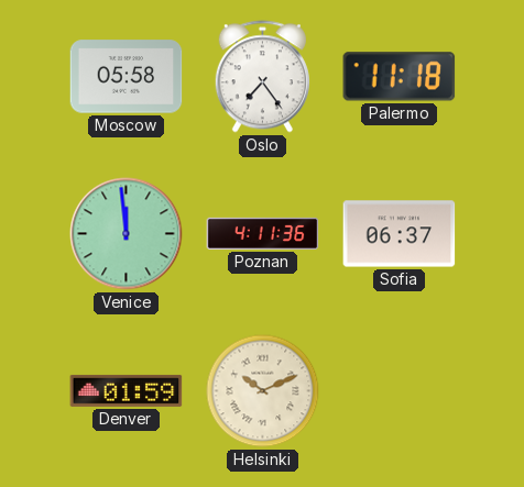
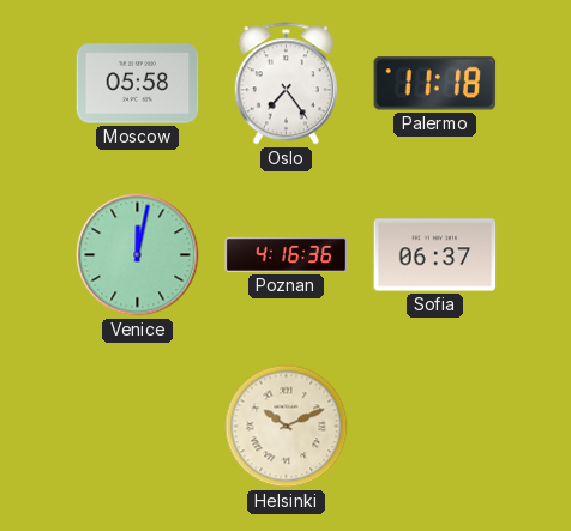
Venice: 11:59 -> 12:02 (138, 255)
Poznan: 4:11 -> 4:16 (287, 254)
Denver: 01:59 -> none (127, 390)
